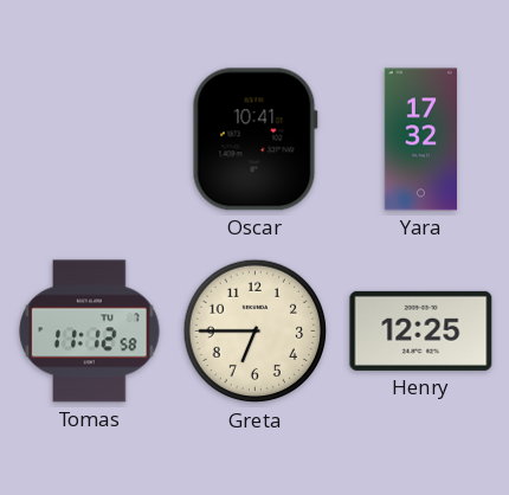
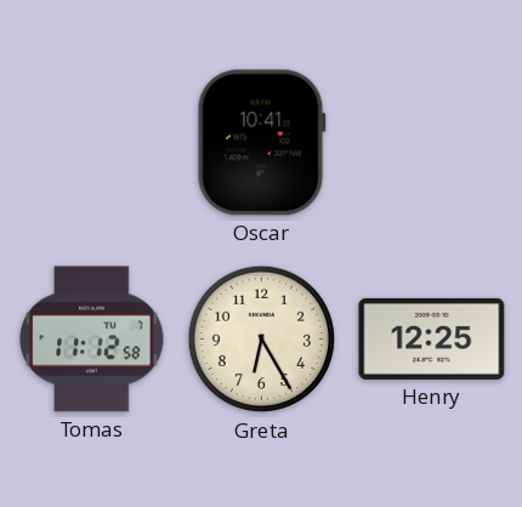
Yara: 17:32 -> none (420, 140)
Greta: 6:45 -> 6:25 (262, 340)
